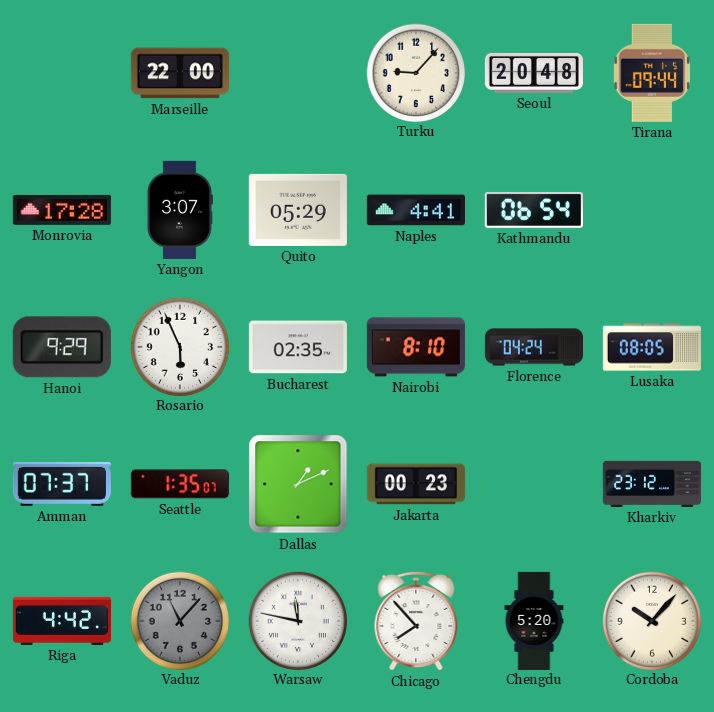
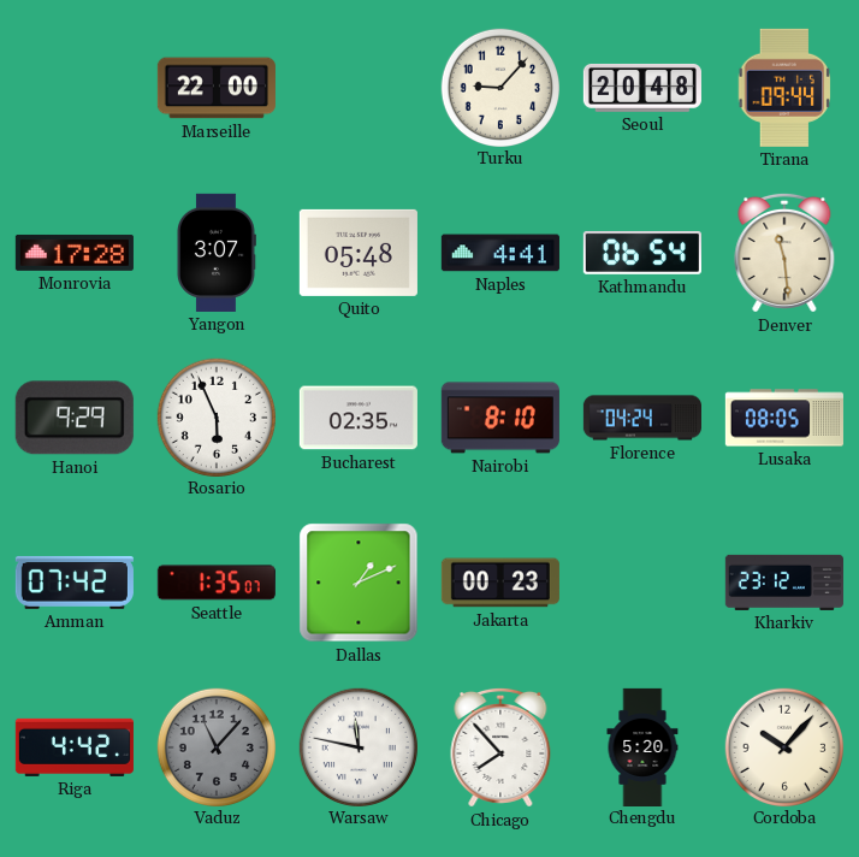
Quito: 05:29 -> 05:48 (359, 253)
Denver: none -> 11:29 (784, 253)
Amman: 07:37 -> 07:42 (75, 583)
